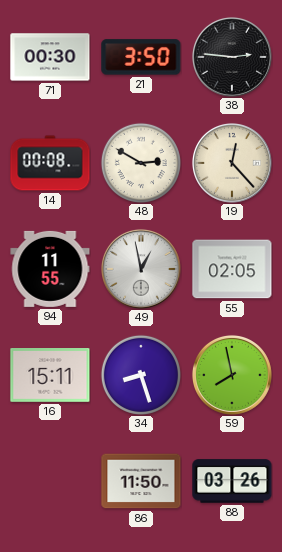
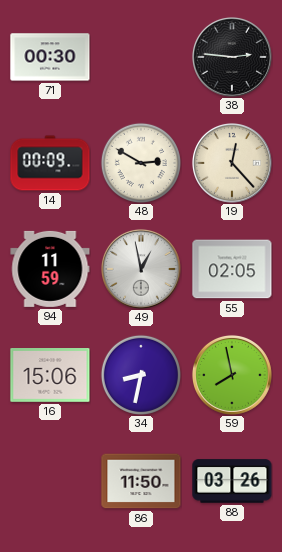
21: 3:50 -> none (141, 57)
14: 00:08 -> 00:09 (50, 163)
94: 11:55 -> 11:59 (50, 269)
16: 15:11 -> 15:06 (50, 375)
34: 8:27 -> 8:32 (141, 375)
